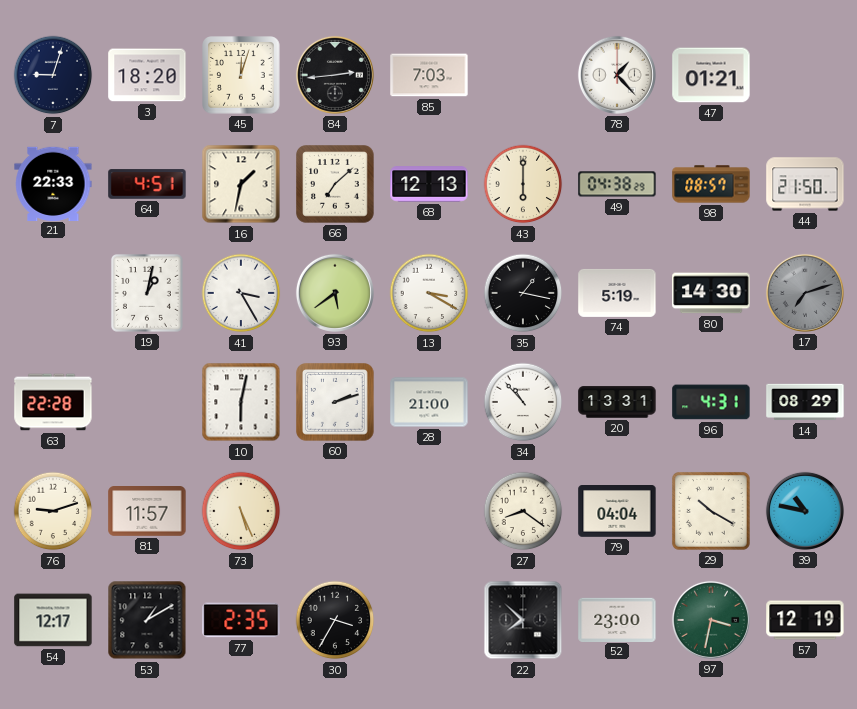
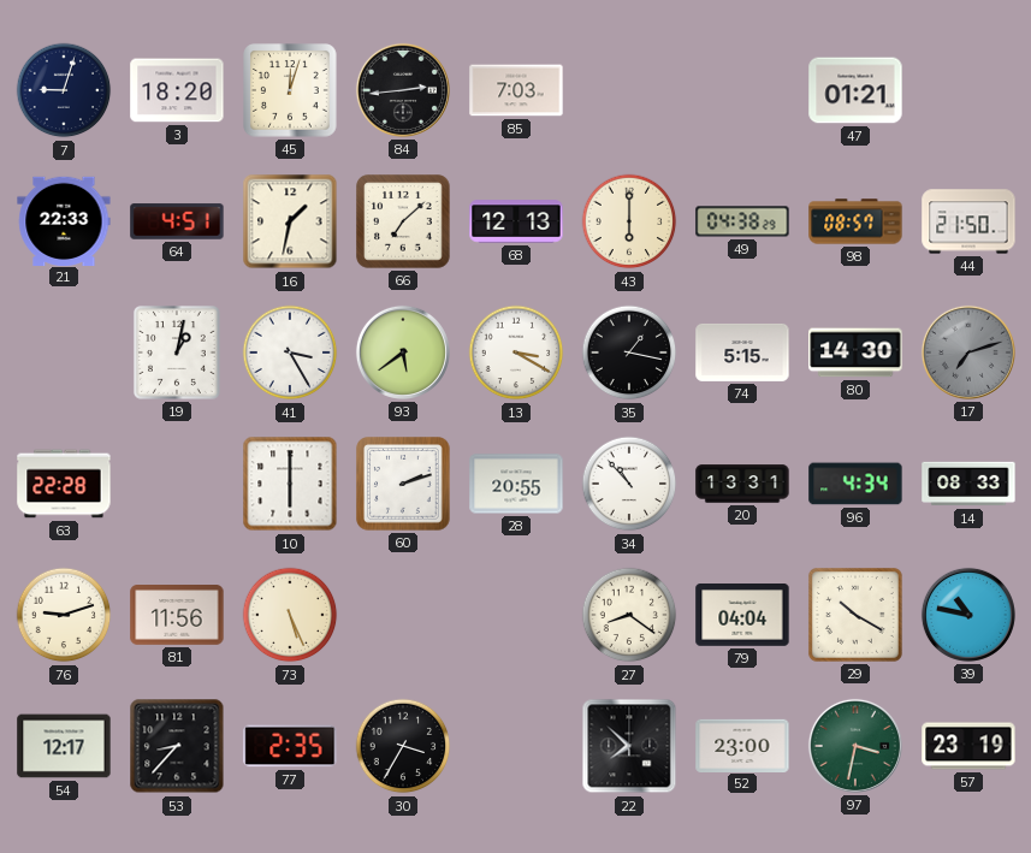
78: 1:23 -> none (617, 75)
74: 5:19 -> 5:15 (742, 353)
10: 6:02 -> 6:00 (290, 484)
28: 21:00 -> 20:55 (516, 484)
96: 4:31 -> 4:34 (855, 484)
14: 08:29 -> 08:33 (968, 484)
81: 11:57 -> 11:56 (177, 615)
53: 1:10 -> 8:37 (177, 746)
57: 12:19 -> 23:19 (968, 746)
